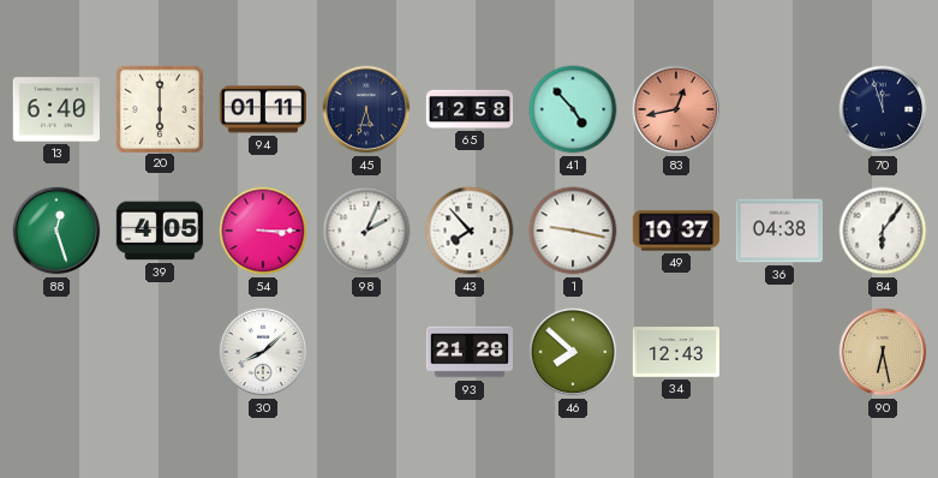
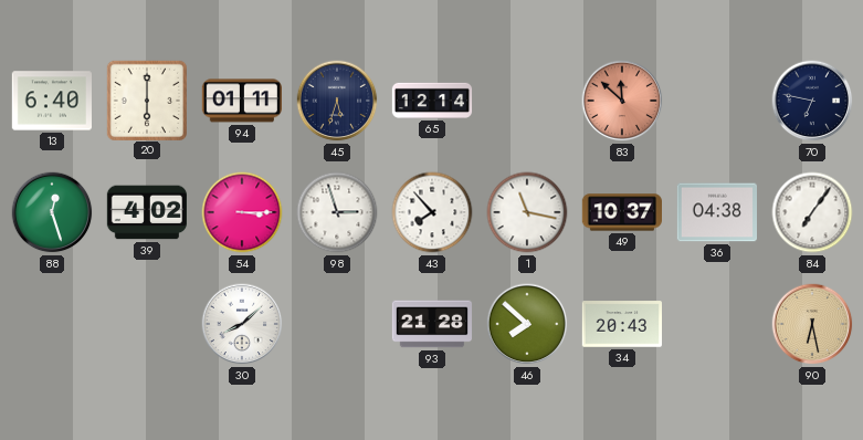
65: 12:58 -> 12:14 (432, 101)
41: 4:53 -> none (573, 109)
83: 12:43 -> 11:52 (622, 101)
70: 11:57 -> 6:47 (812, 101)
39: 4:05 -> 4:02 (147, 212)
98: 2:04 -> 2:57 (337, 212)
1: 9:17 -> 11:17 (527, 212)
84: 6:06 -> 7:06 (812, 212)
34: 12:43 -> 20:43 (621, 324)
